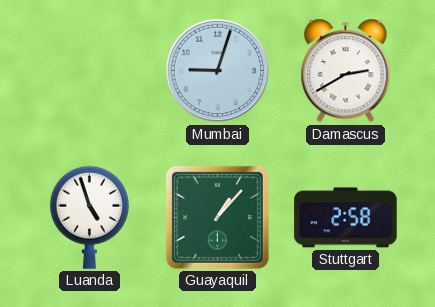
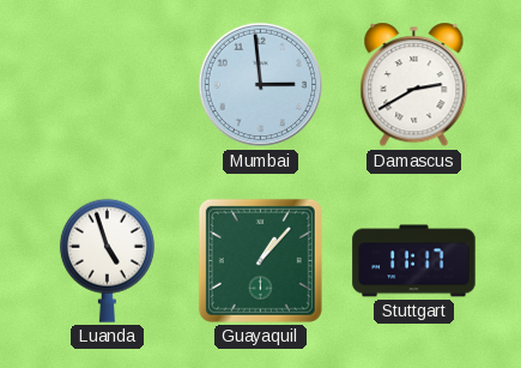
Mumbai: 9:03 -> 2:59 (261, 85)
Stuttgart: 2:58 -> 11:17 (414, 261)
